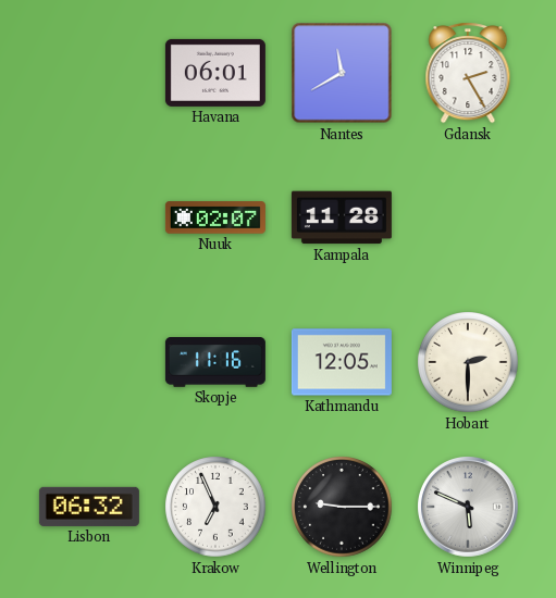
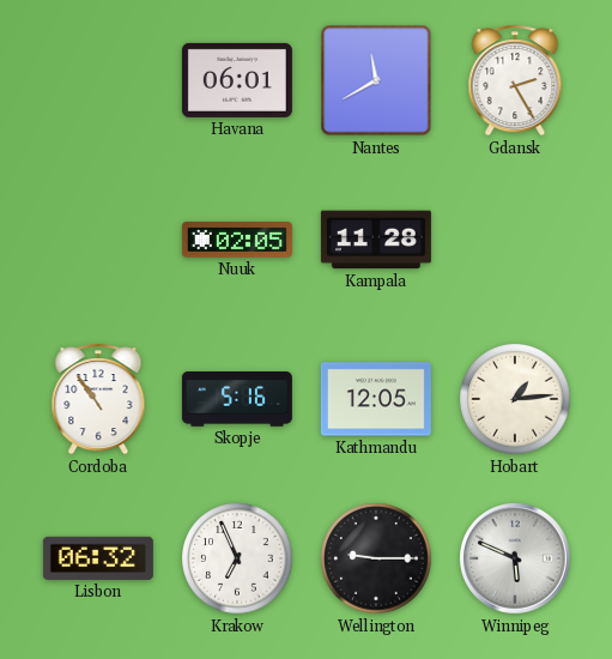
Nuuk: 02:07 -> 02:05 (237, 240)
Cordoba: none -> 10:54 (98, 399)
Skopje: 11:16 -> 5:16 (237, 400)
Hobart: 2:30 -> 1:14 (515, 399)
